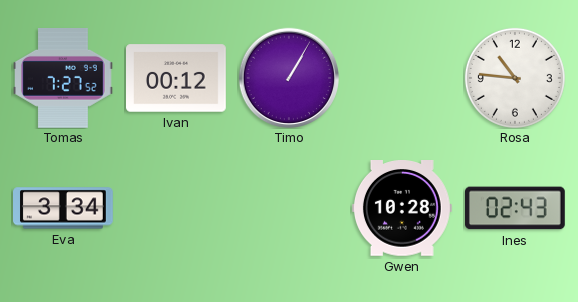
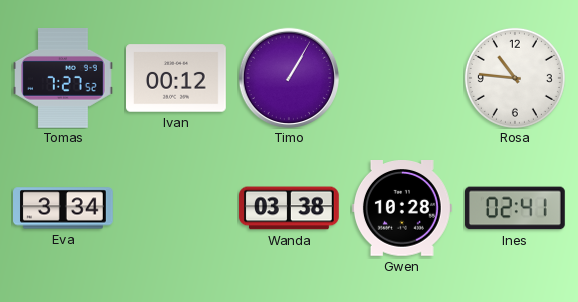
Wanda: none -> 03:38 (290, 208)
Ines: 02:43 -> 02:41 (516, 208)
